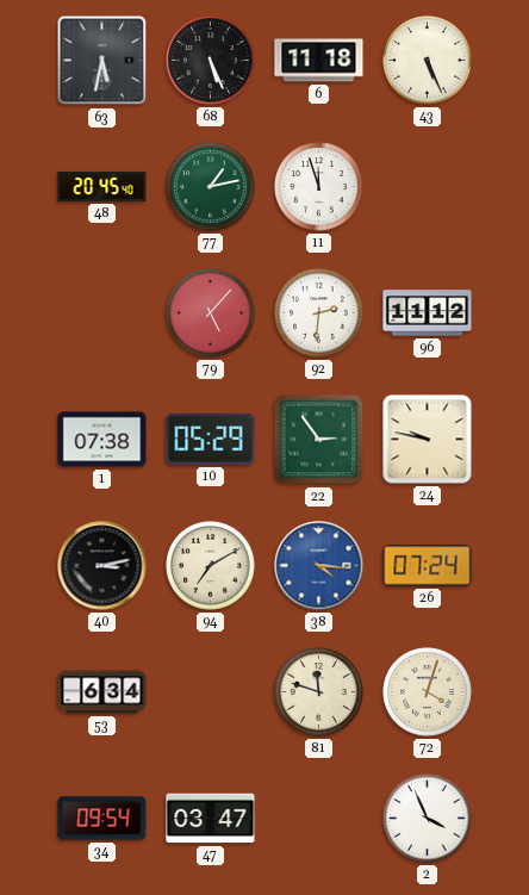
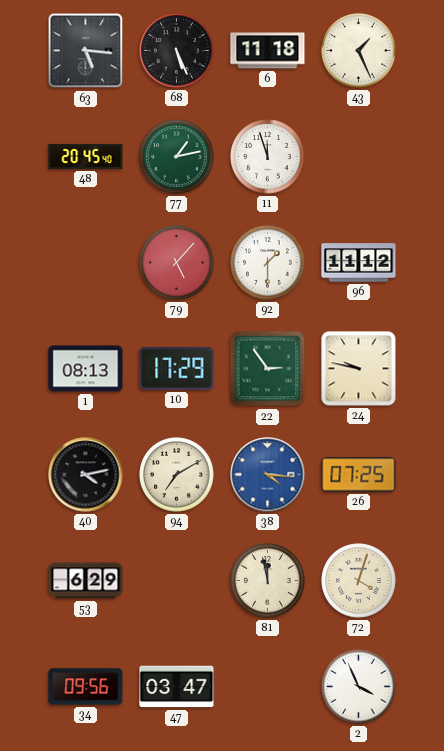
63: 5:32 -> 5:16 (86, 51)
43: 5:26 -> 1:26 (359, 51)
92: 2:31 -> 1:30 (268, 263)
1: 07:38 -> 08:13 (86, 369)
10: 05:29 -> 17:29 (177, 368)
40: 3:13 -> 4:13 (86, 475)
26: 07:24 -> 07:25 (359, 475)
53: 6:34 -> 6:29 (86, 581)
81: 11:48 -> 11:58 (268, 581)
34: 09:54 -> 09:56 (86, 687)
